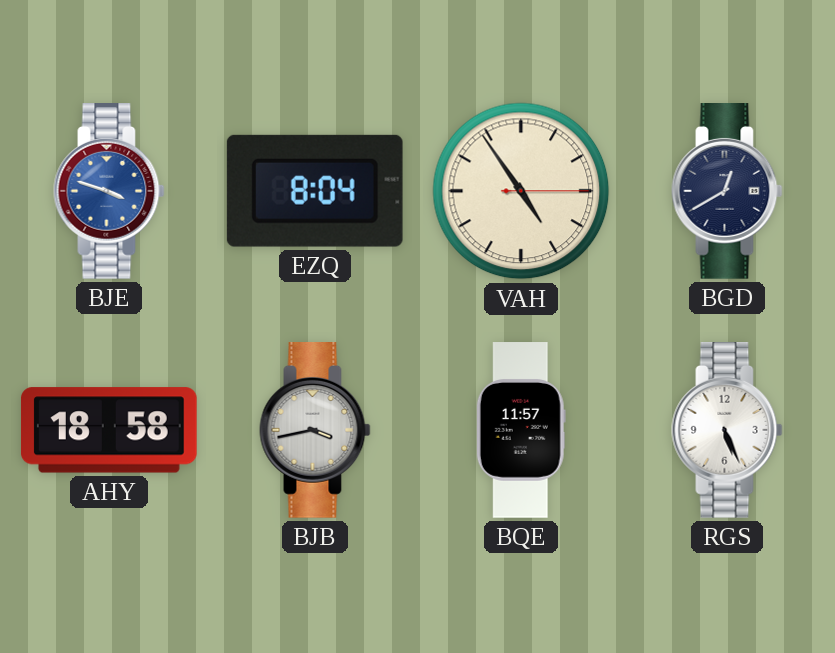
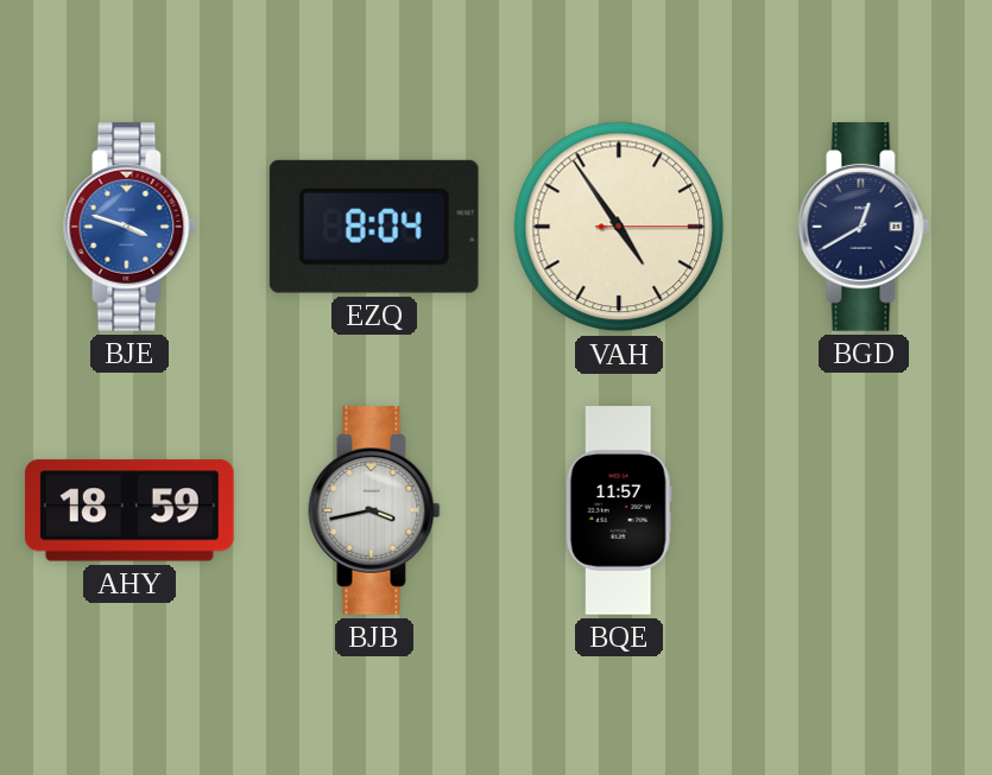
AHY: 18:58 -> 18:59 (129, 510)
RGS: 5:26 -> none (727, 431)
